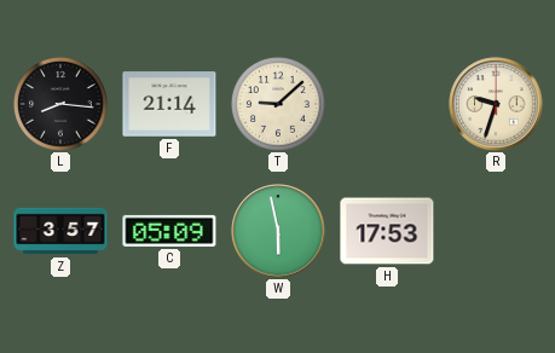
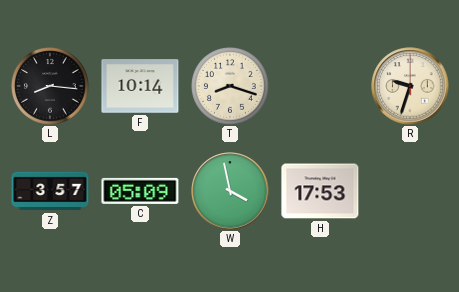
F: 21:14 -> 10:14 (140, 86)
T: 9:08 -> 8:18 (231, 87)
W: 5:58 -> 3:58 (230, 191)
